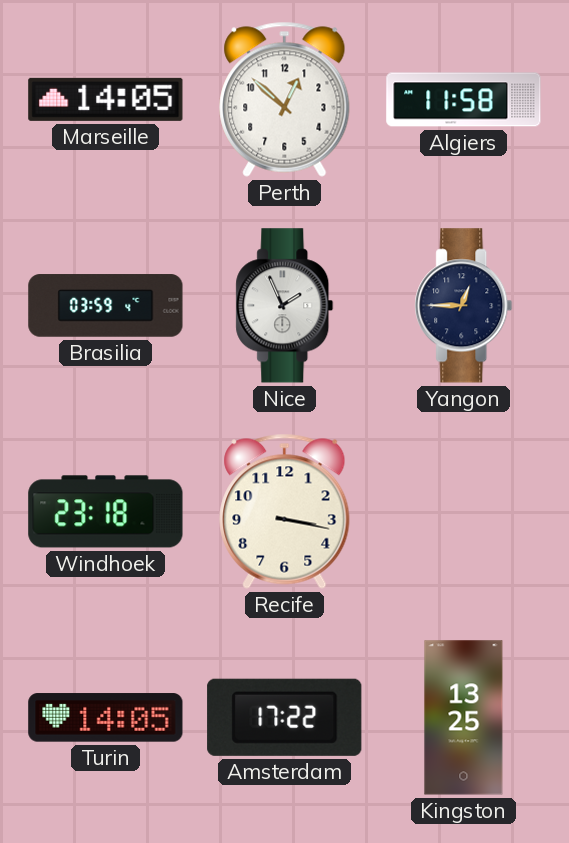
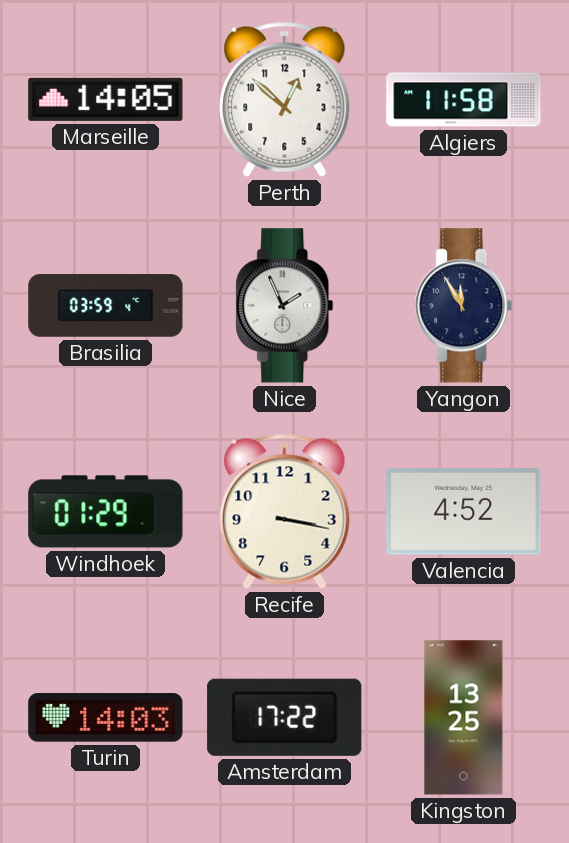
Yangon: 12:45 -> 11:55 (464, 306)
Windhoek: 23:18 -> 01:29 (106, 512)
Valencia: none -> 4:52 (464, 512)
Turin: 14:05 -> 14:03 (106, 718)
